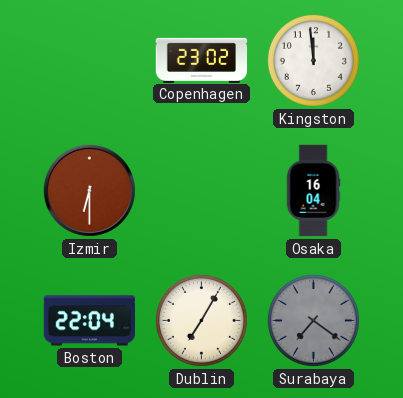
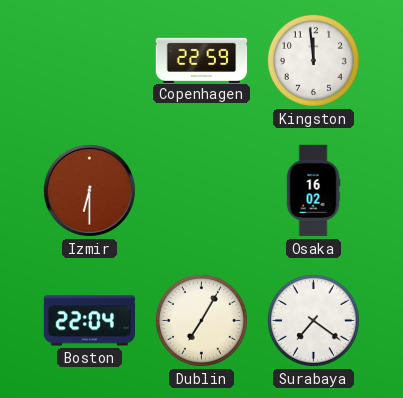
Copenhagen: 23:02 -> 22:59 (202, 60)
Osaka: 16:04 -> 16:02 (313, 191)
Surabaya dial: grey -> white (313, 320)
